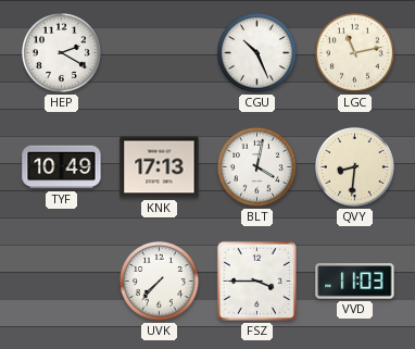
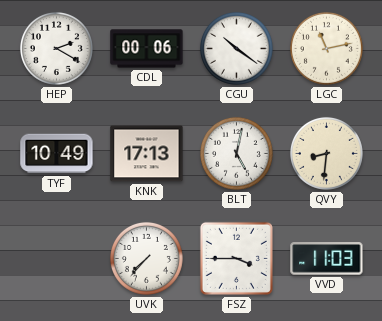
CDL: none -> 00:06 (147, 49)
CGU: 10:26 -> 10:21 (236, 48)
BLT: 4:02 -> 5:02 (236, 153)
